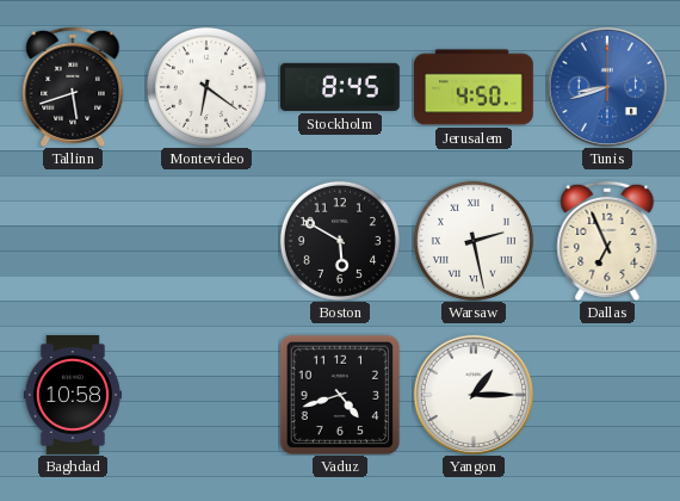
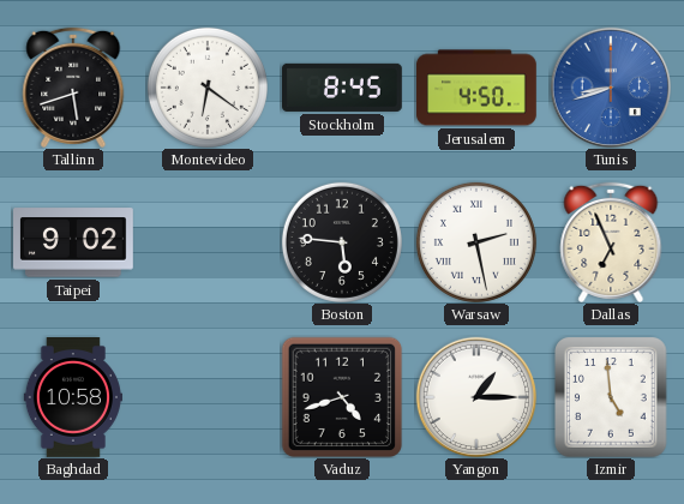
Taipei: none -> 9:02 (74, 242)
Boston: 5:50 -> 5:46 (342, 242)
Izmir: none -> 4:59 (612, 397)
